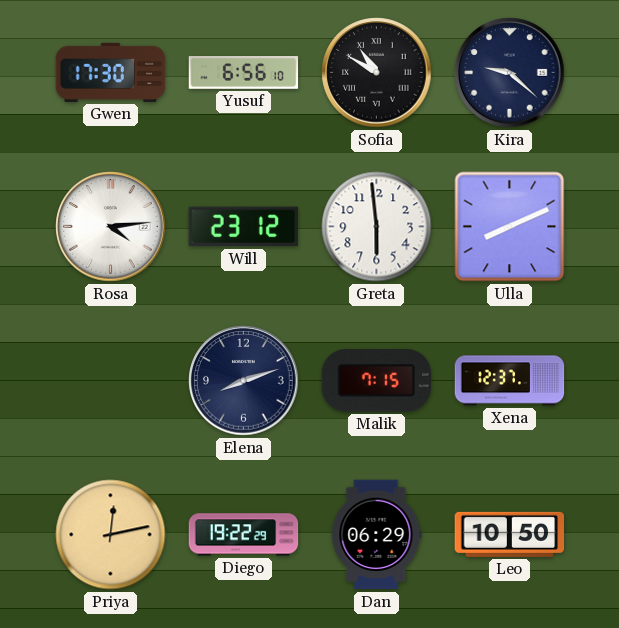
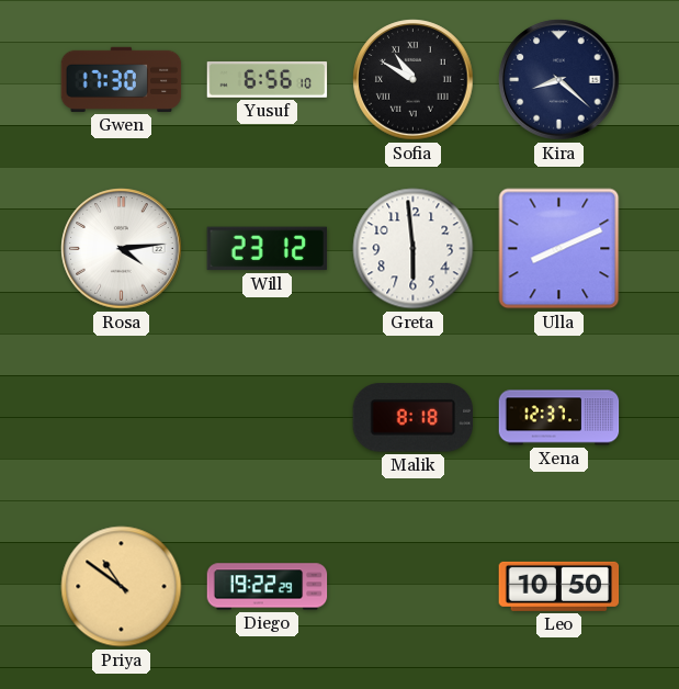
Kira: 9:22 -> 8:22 (559, 80)
Elena: 8:12 -> none (244, 381)
Malik: 7:15 -> 8:18 (412, 418)
Priya: 12:13 -> 10:51 (122, 587)
Dan: 06:29 -> none (377, 535)
